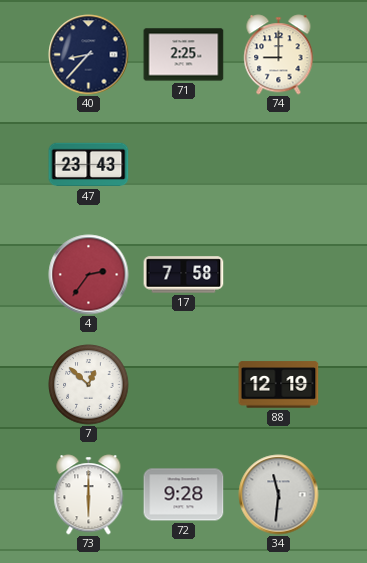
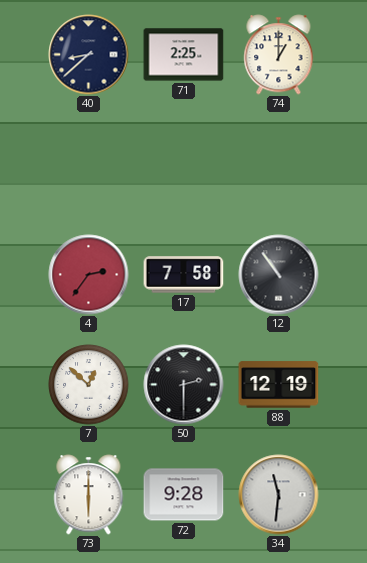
40: 8:37 -> 8:38 (89, 55)
74: 9:00 -> 1:00 (279, 55)
47: 23:43 -> none (89, 165)
12: none -> 10:54 (279, 275)
50: none -> 2:30 (184, 385)
